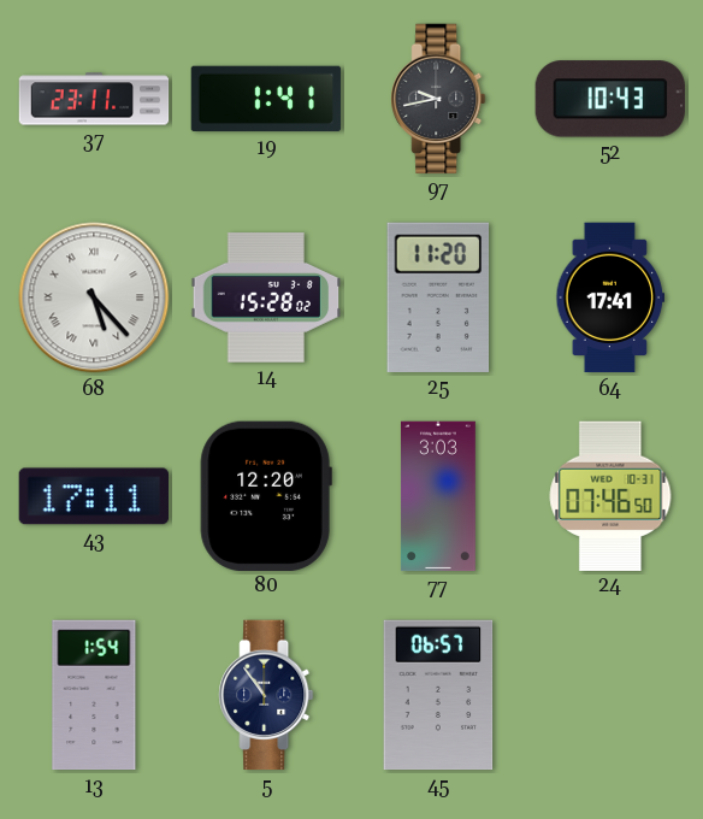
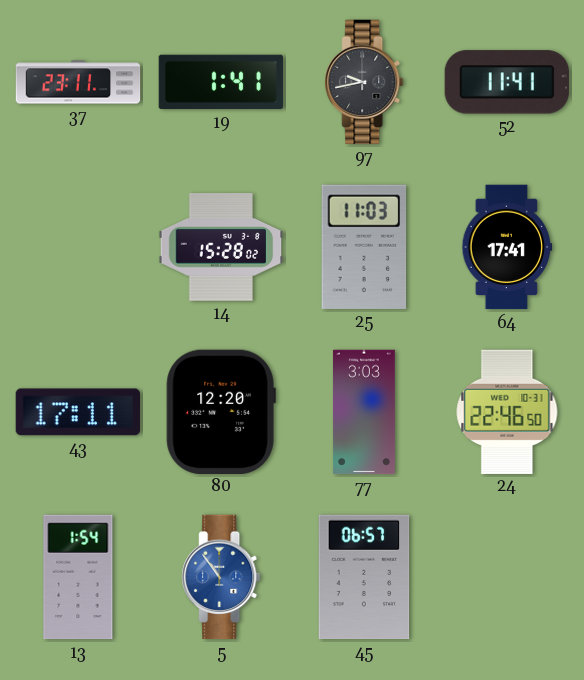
52: 10:43 -> 11:41 (507, 82)
68: 5:23 -> none (94, 297)
25: 11:20 -> 11:03 (364, 247)
24: 07:46 -> 22:46 (507, 411)
5 dial: navy -> blue (221, 577)
